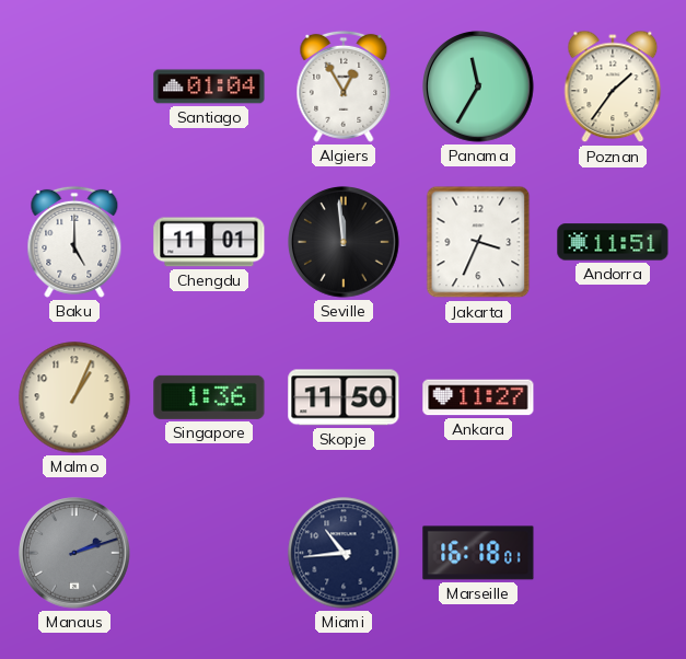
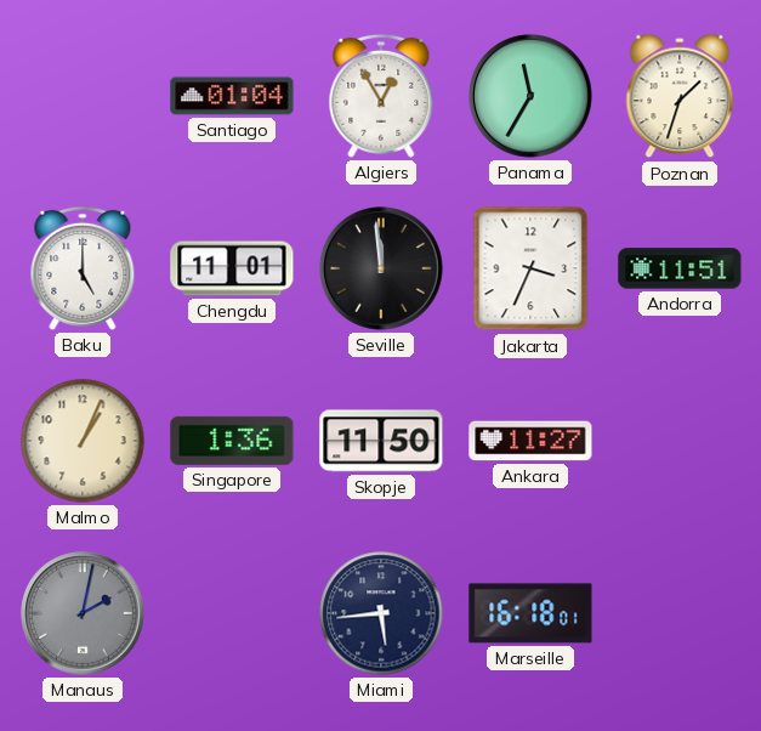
Poznan: 1:36 -> 1:33 (680, 96)
Manaus: 2:12 -> 2:02 (84, 614)
Miami: 10:44 -> 5:44 (381, 613)
